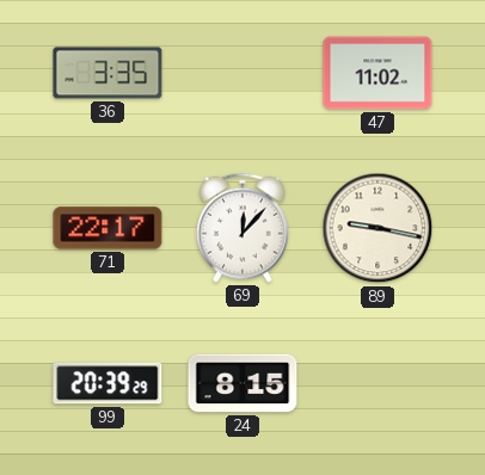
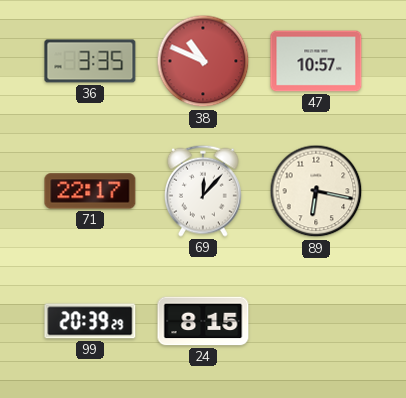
38: none -> 10:49 (203, 61)
47: 11:02 -> 10:57 (316, 61)
89: 9:17 -> 6:17 (316, 191)
